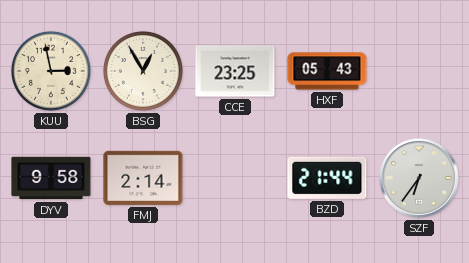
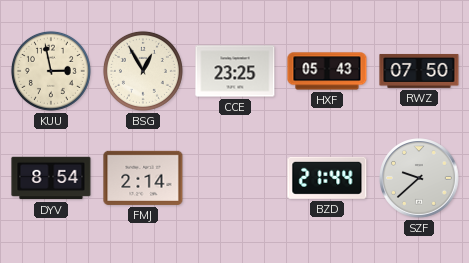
RWZ: none -> 07:50 (419, 71)
DYV: 9:58 -> 8:54 (51, 178)
SZF: 6:36 -> 9:38 (419, 178)
